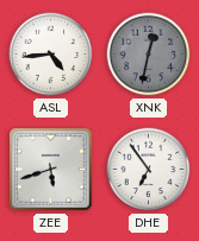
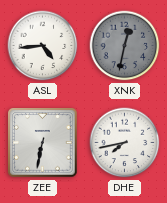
ZEE: 5:42 -> 6:32 (43, 143)
DHE: 6:54 -> 7:43 (125, 143)
